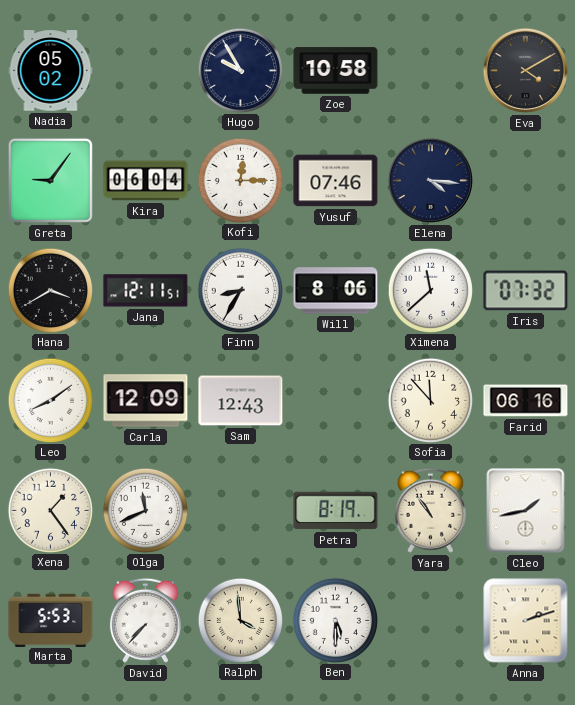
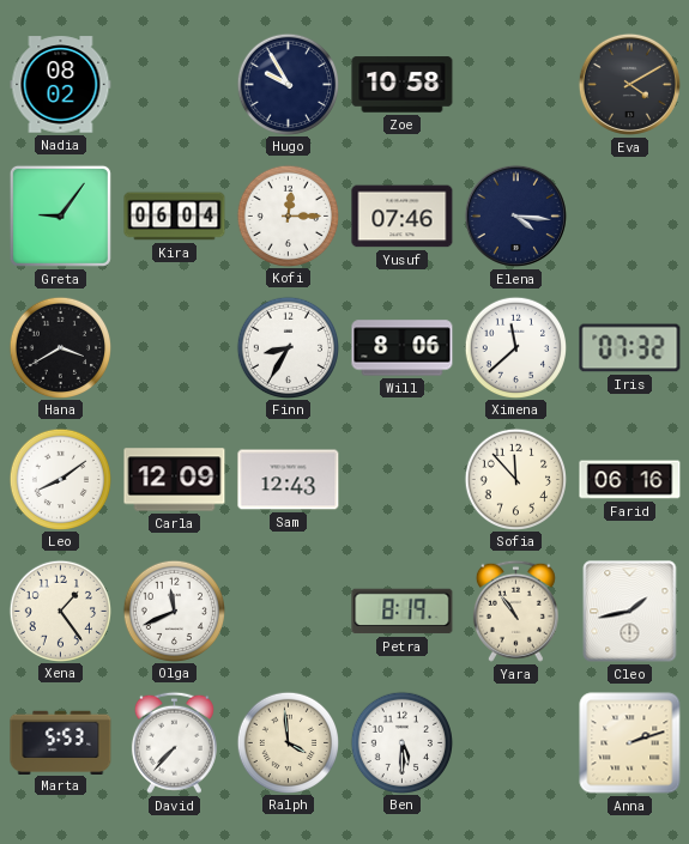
Nadia: 05:02 -> 08:02 (61, 85)
Jana: 12:11 -> none (146, 291)
